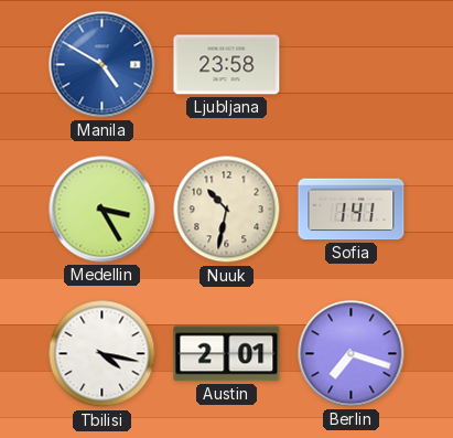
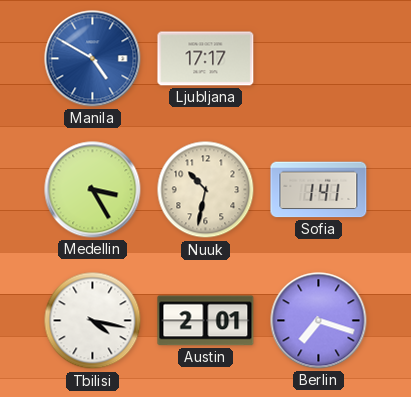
Ljubljana: 23:58 -> 17:17 (206, 59)
